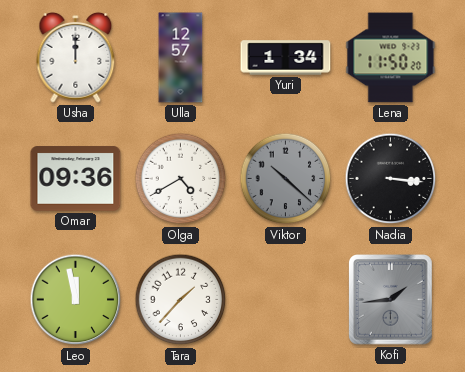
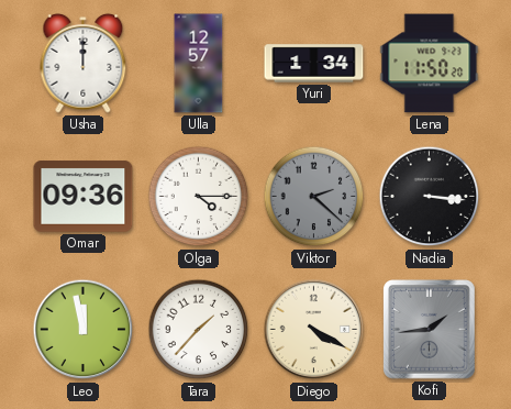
Olga: 4:40 -> 4:15 (199, 197)
Viktor: 10:22 -> 2:22 (314, 197)
Diego: none -> 4:20 (314, 330)
